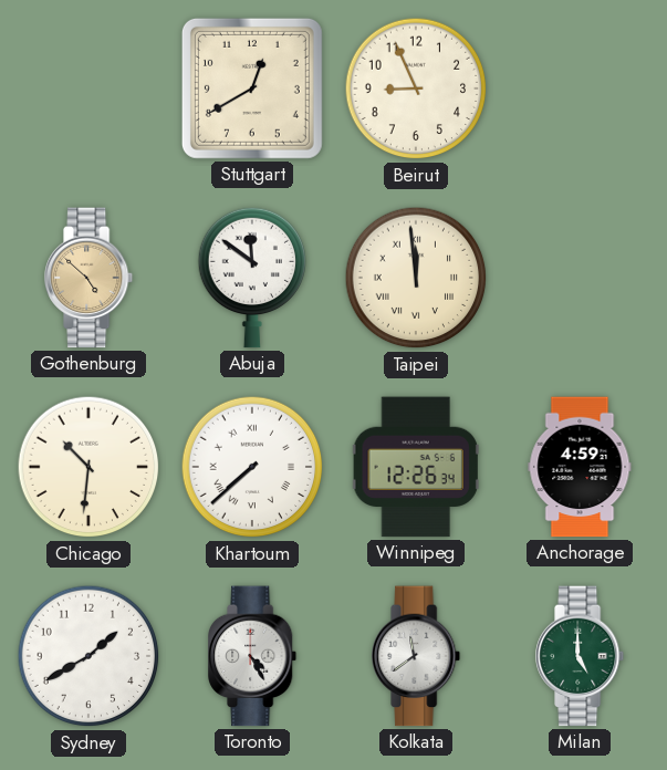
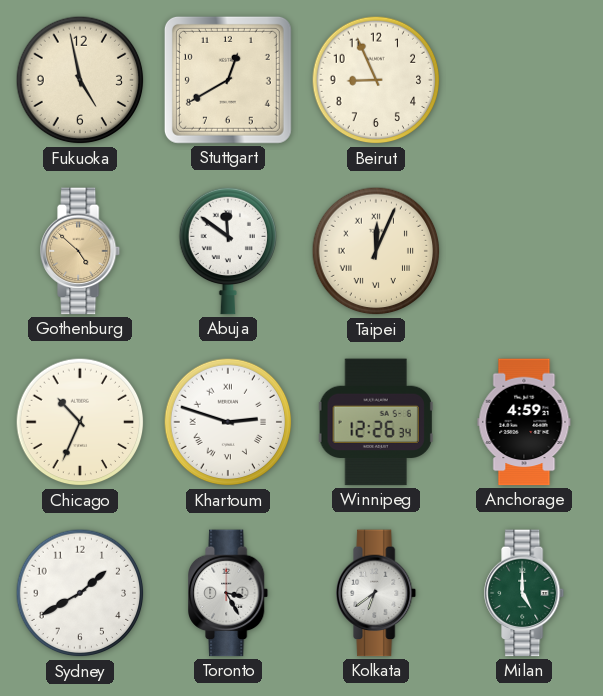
Fukuoka: none -> 4:58 (80, 80)
Taipei: 11:59 -> 12:04 (376, 251)
Chicago: 10:31 -> 10:34 (80, 422)
Khartoum: 7:38 -> 2:48 (228, 422)
Toronto: 4:25 -> 3:25 (229, 593)
Kolkata: 11:39 -> 6:39 (377, 593)
